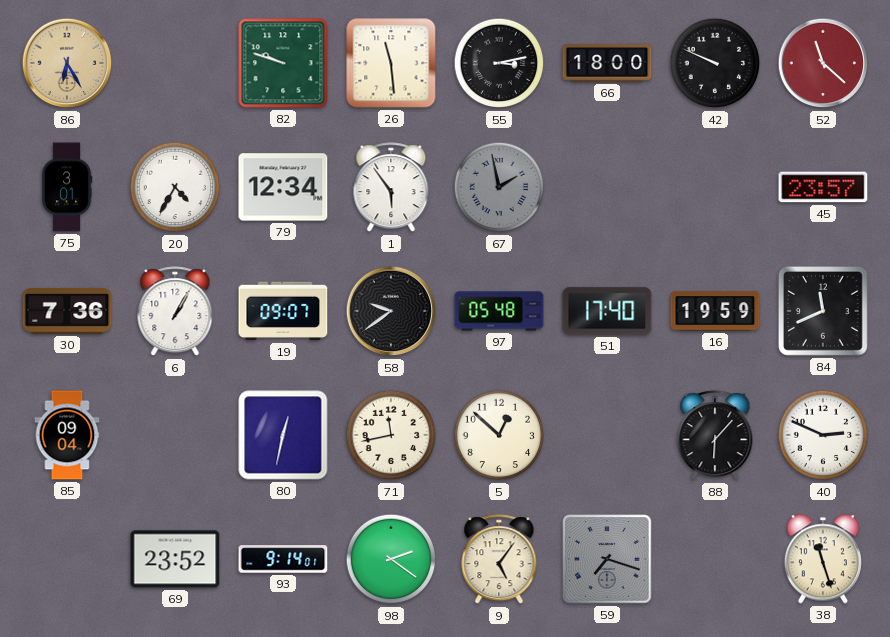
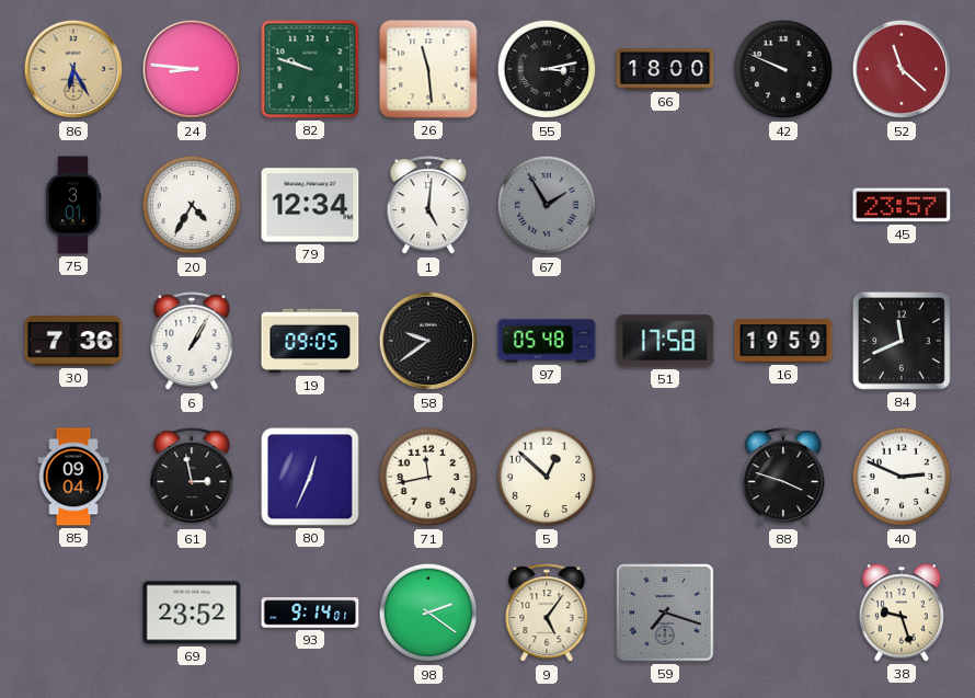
24: none -> 8:46 (192, 69)
1: 5:54 -> 5:01 (428, 206)
67: 1:58 -> 1:55 (547, 205)
19: 09:07 -> 09:05 (310, 341)
51: 17:40 -> 17:58 (665, 341)
61: none -> 2:58 (192, 478)
80: 12:32 -> 12:34 (310, 477)
88: 6:07 -> 3:48 (783, 478)
38: 11:27 -> 9:27 (902, 613)
